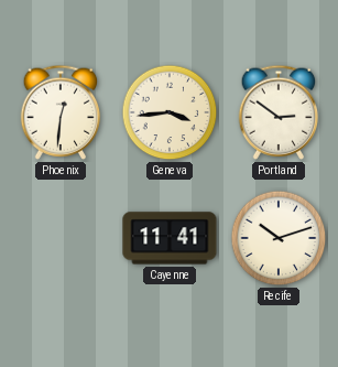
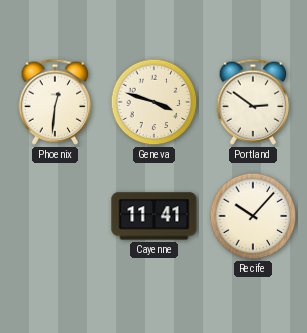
Geneva: 3:44 -> 3:48 (154, 102)
Recife: 10:12 -> 10:07 (253, 216)
